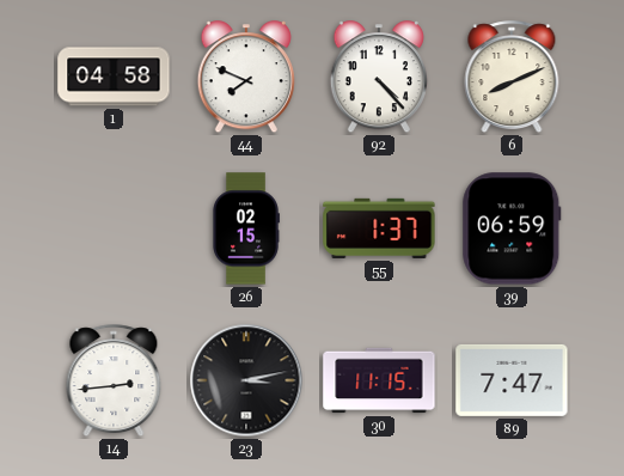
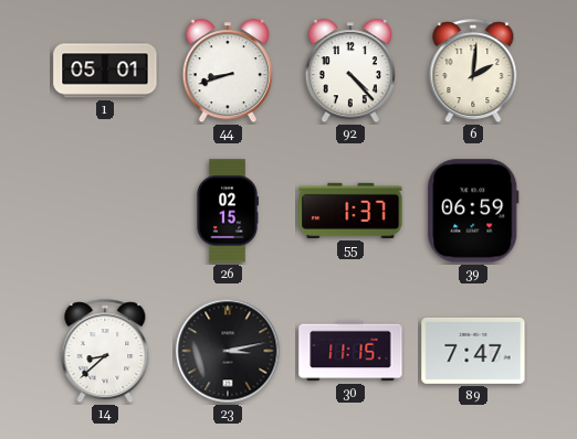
1: 04:58 -> 05:01 (105, 71)
44: 7:49 -> 8:42 (228, 72)
6: 8:11 -> 2:01 (473, 72)
14: 2:44 -> 8:38 (105, 352)
